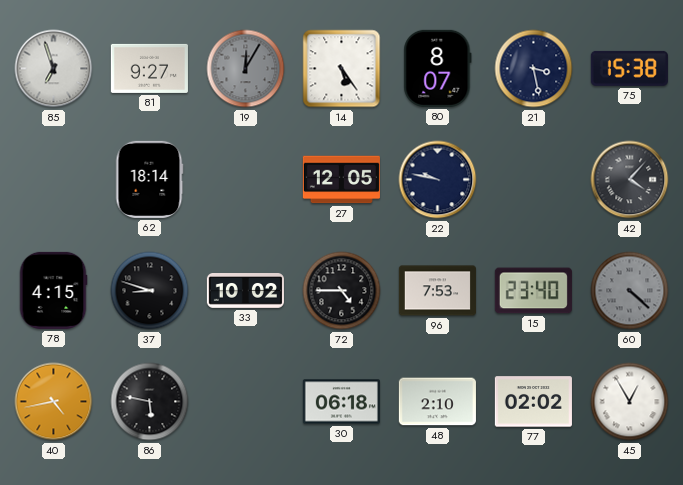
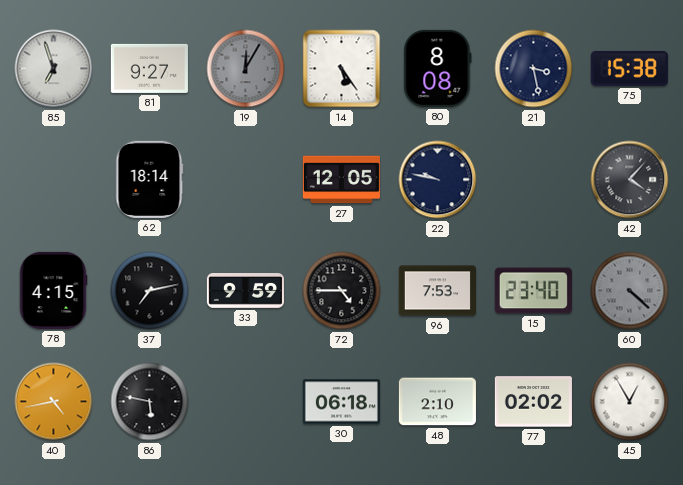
80: 8:07 -> 8:08 (438, 68)
37: 8:48 -> 7:13 (150, 291)
33: 10:02 -> 9:59 (245, 291)
